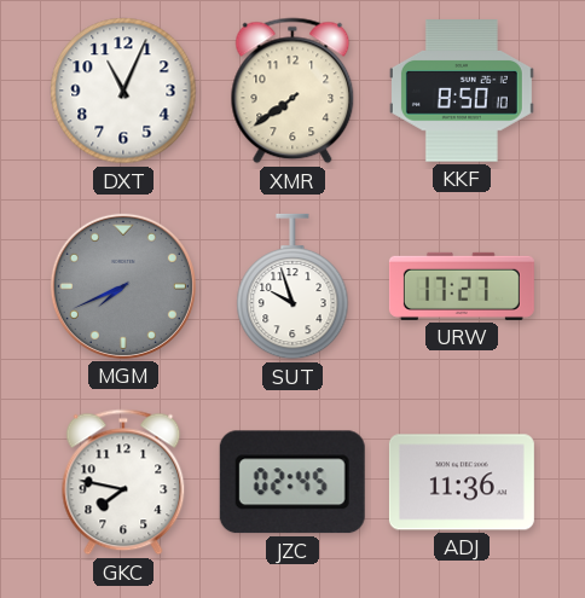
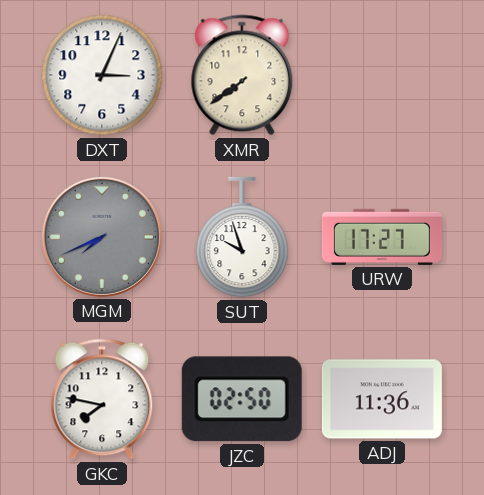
DXT: 11:04 -> 3:04 (102, 75)
KKF: 8:50 -> none (462, 91)
JZC: 02:45 -> 02:50 (242, 399)
